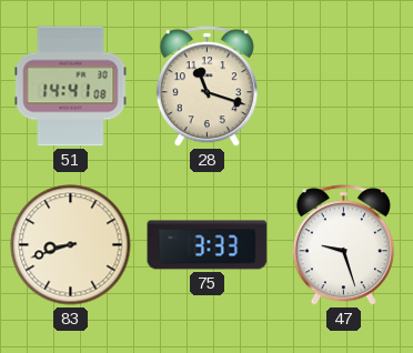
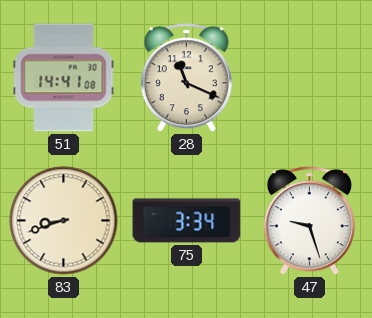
28: 11:18 -> 11:19 (186, 78)
75: 3:33 -> 3:34 (187, 221)
